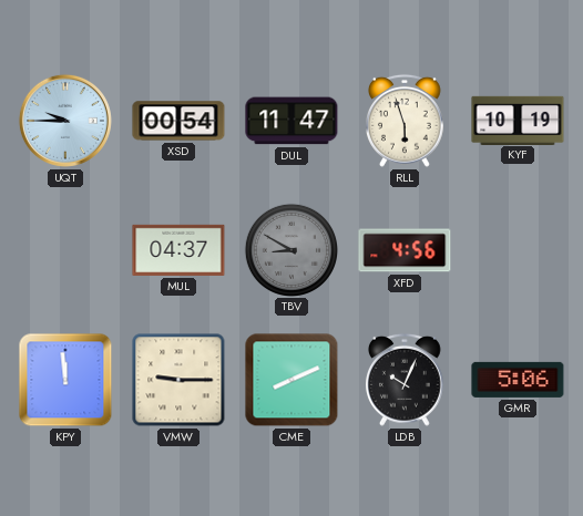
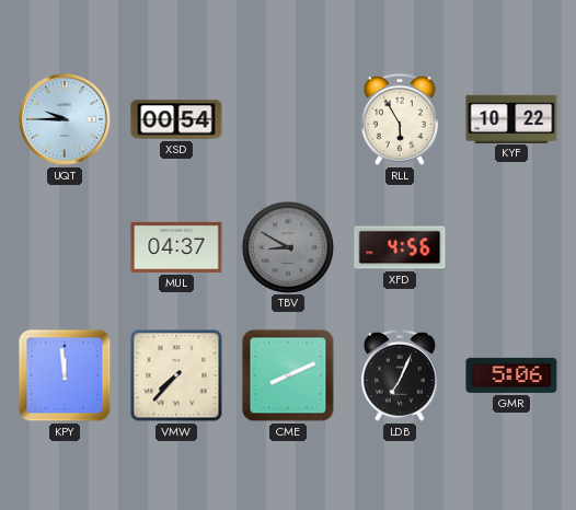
DUL: 11:47 -> none (291, 121)
RLL: 5:57 -> 5:55 (401, 119)
KYF: 10:19 -> 10:22 (511, 118)
VMW: 9:15 -> 7:37 (176, 375)
LDB: 10:04 -> 7:04 (401, 375)
